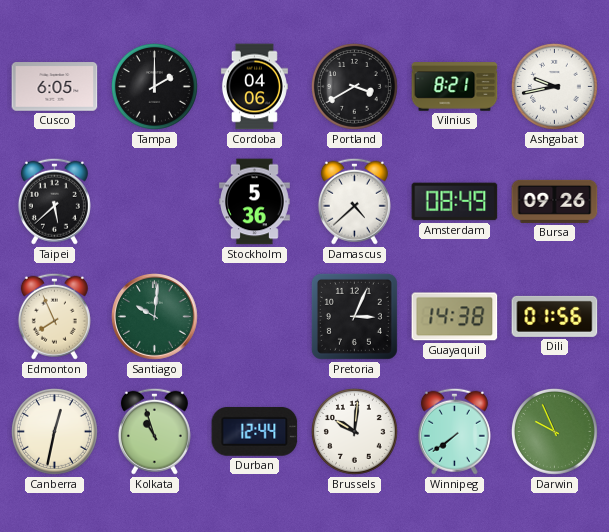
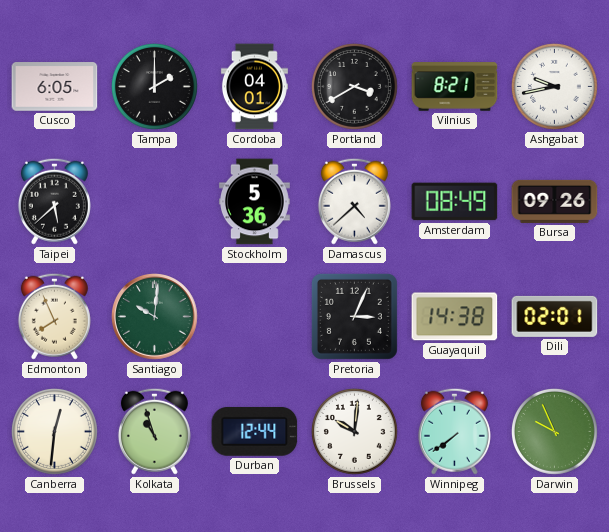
Cordoba: 04:06 -> 04:01 (254, 87)
Dili: 01:56 -> 02:01 (555, 316)
Canberra: 12:32 -> 12:31 (54, 431)
